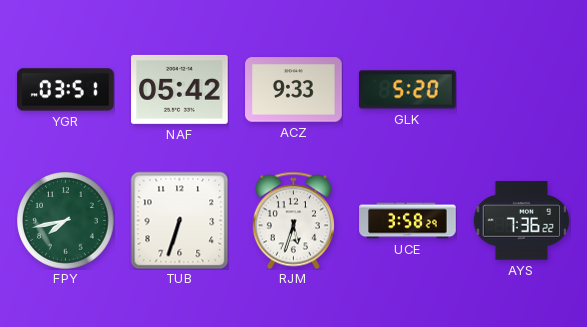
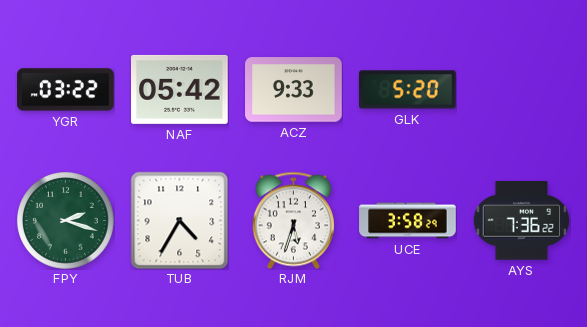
YGR: 03:51 -> 03:22 (66, 90)
FPY: 7:43 -> 2:18 (66, 221)
TUB: 6:33 -> 4:35 (179, 220)
